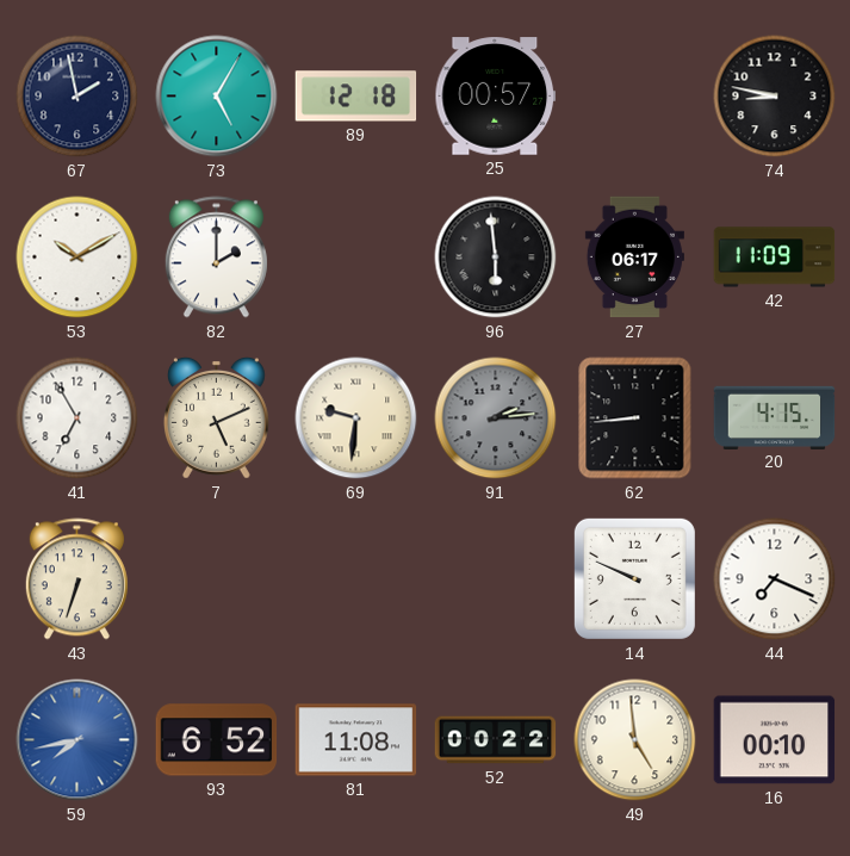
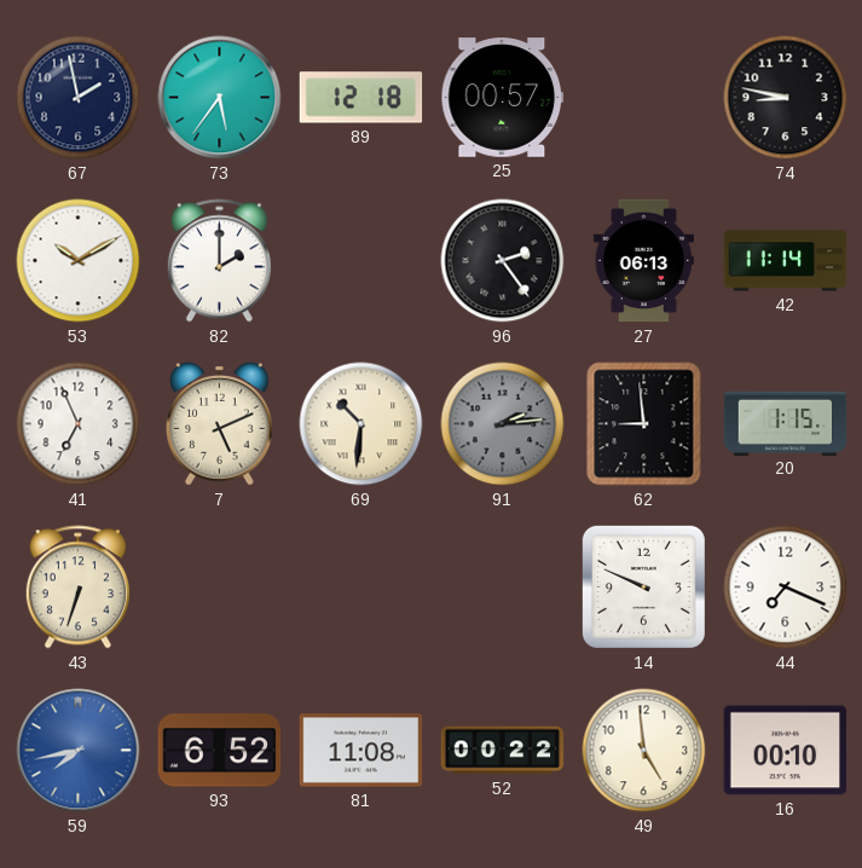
73: 5:05 -> 5:36 (220, 98)
96: 5:59 -> 2:24 (503, 261)
27: 06:17 -> 06:13 (643, 261)
42: 11:09 -> 11:14 (786, 261)
41: 6:55 -> 6:56 (79, 424)
69: 9:31 -> 10:31 (361, 424)
62: 8:44 -> 8:59 (644, 424)
20: 4:15 -> 1:15 (786, 423)
